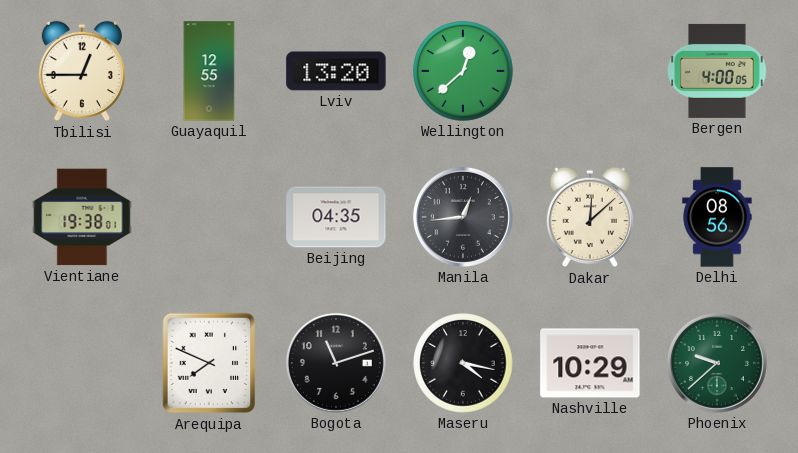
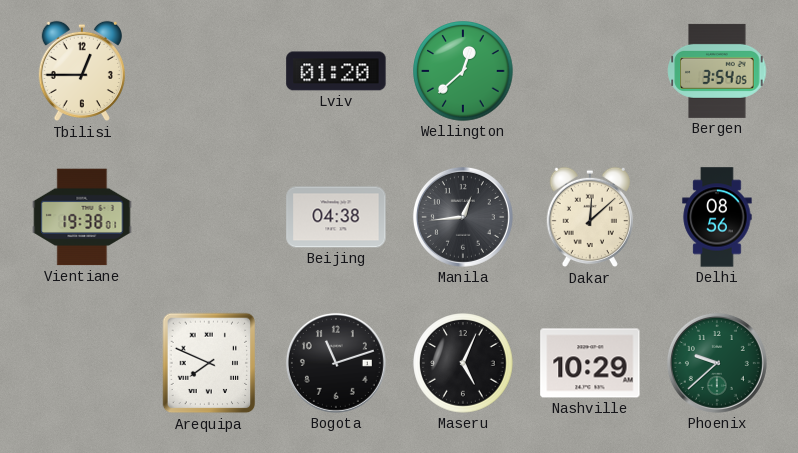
Guayaquil: 12:55 -> none (209, 71)
Lviv: 13:20 -> 01:20 (336, 71)
Bergen: 4:00 -> 3:54 (717, 71)
Beijing: 04:35 -> 04:38 (336, 217)
Maseru: 4:17 -> 5:04 (463, 363)
